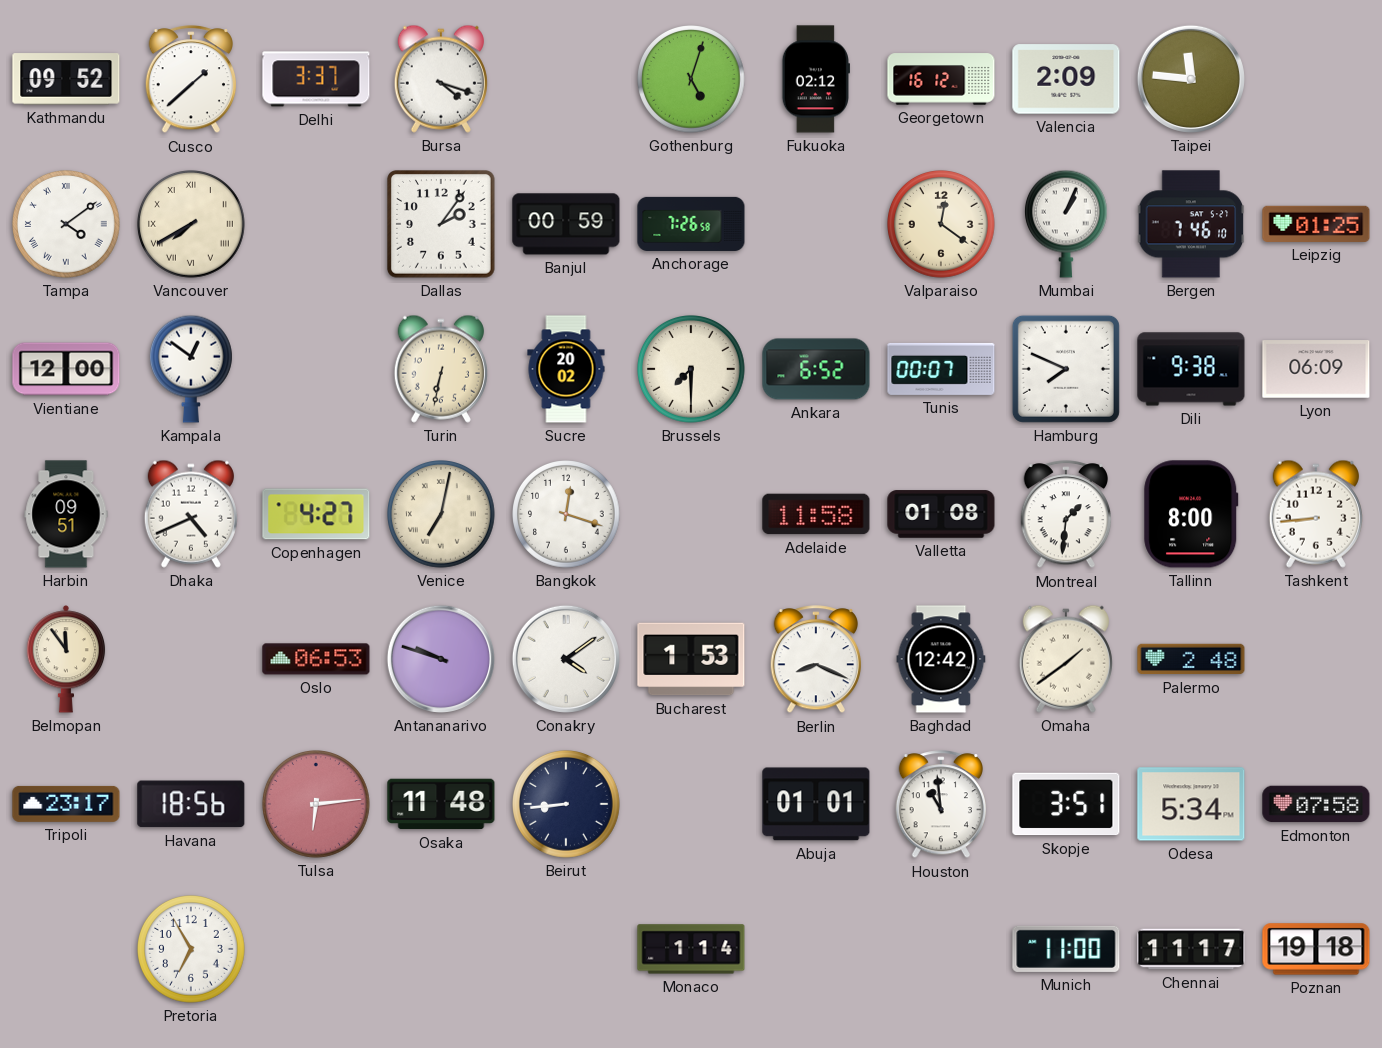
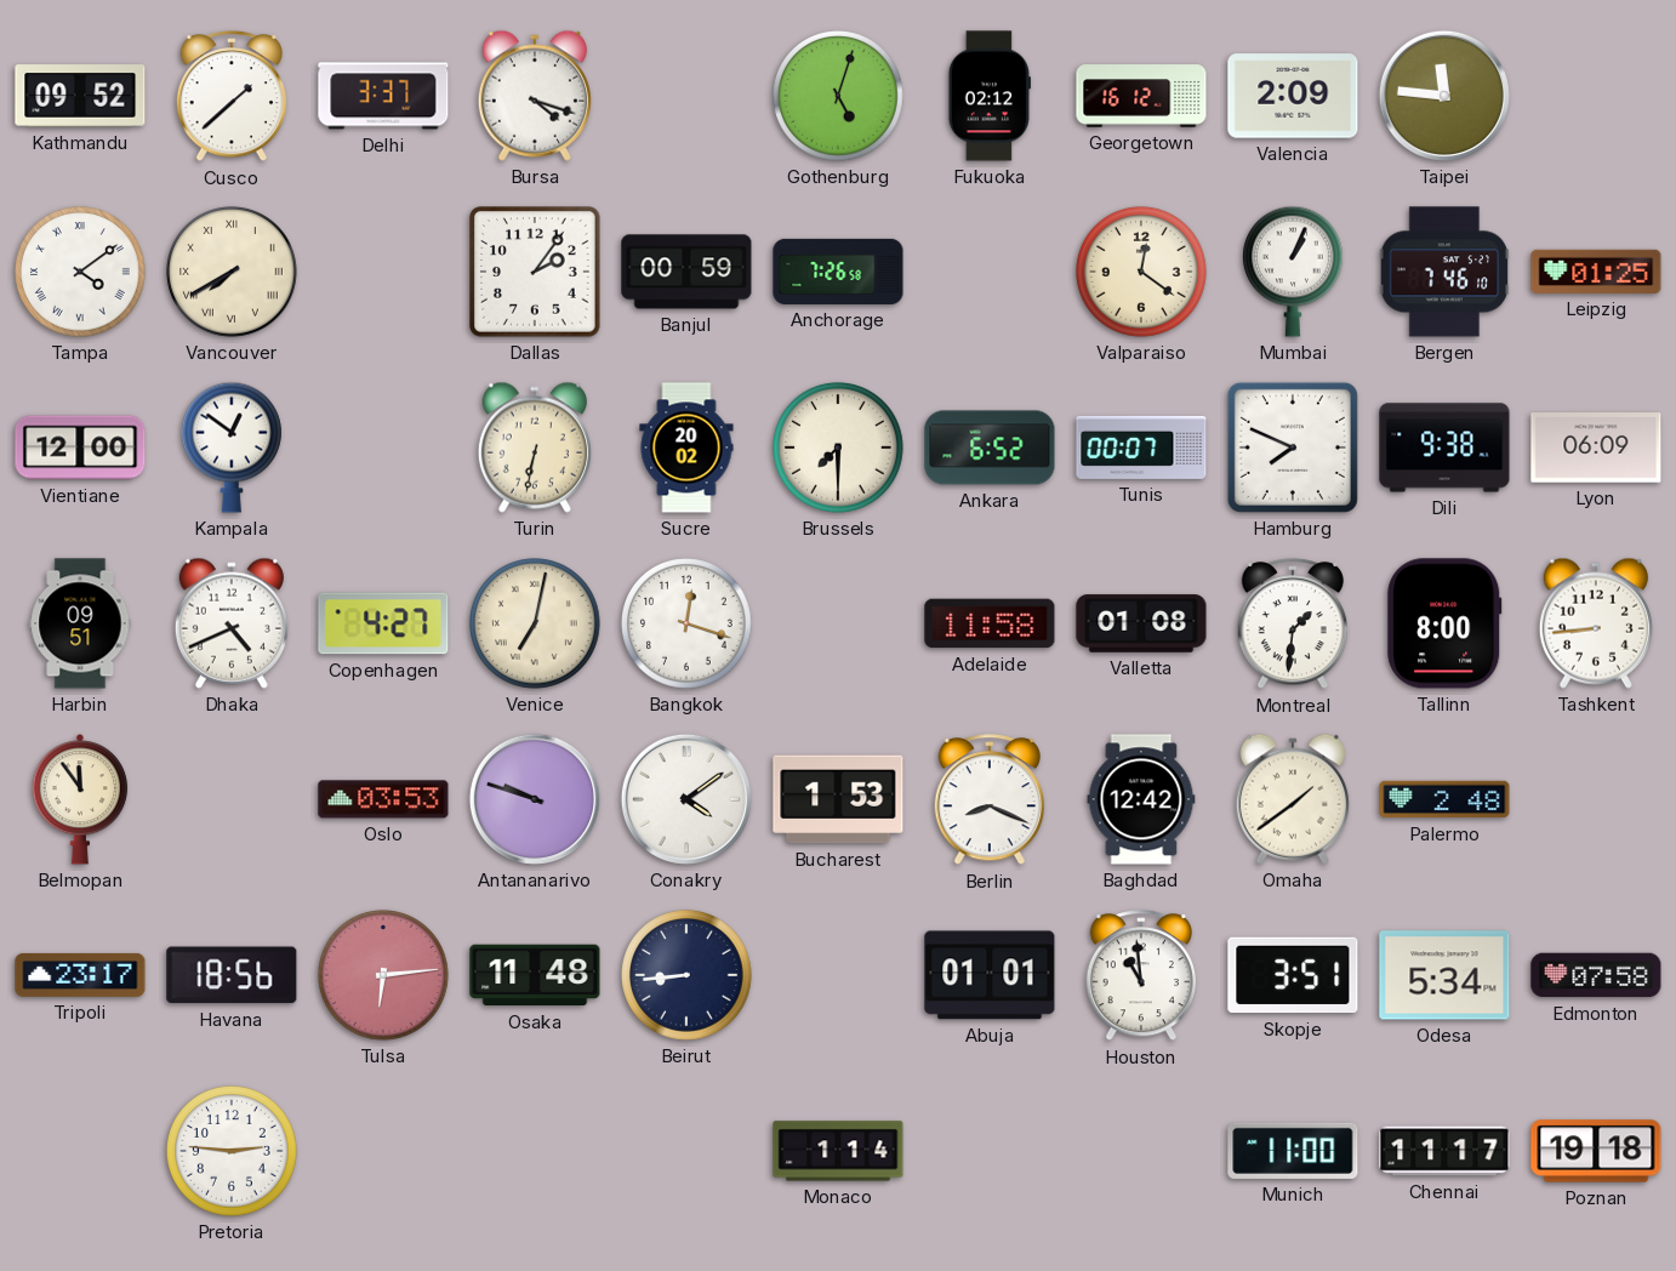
Oslo: 06:53 -> 03:53 (383, 799)
Pretoria: 6:55 -> 2:46 (233, 1152)
